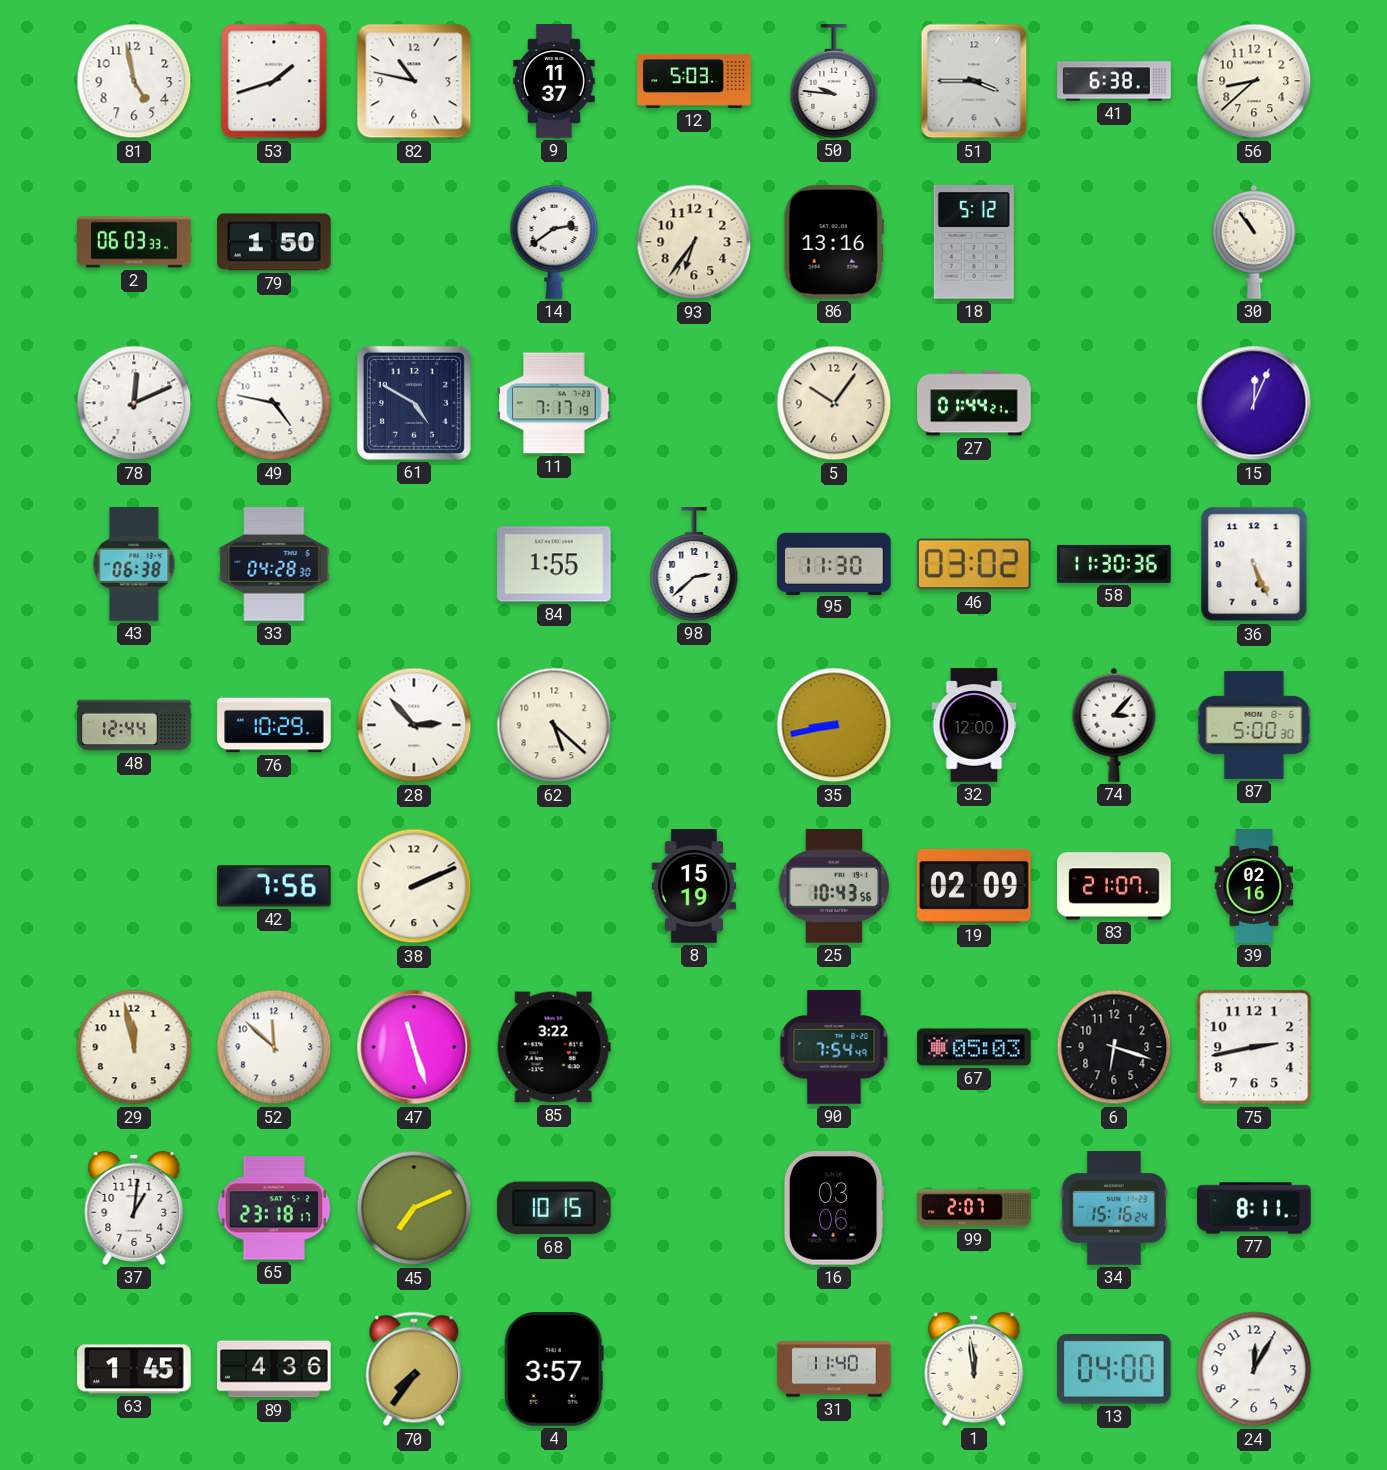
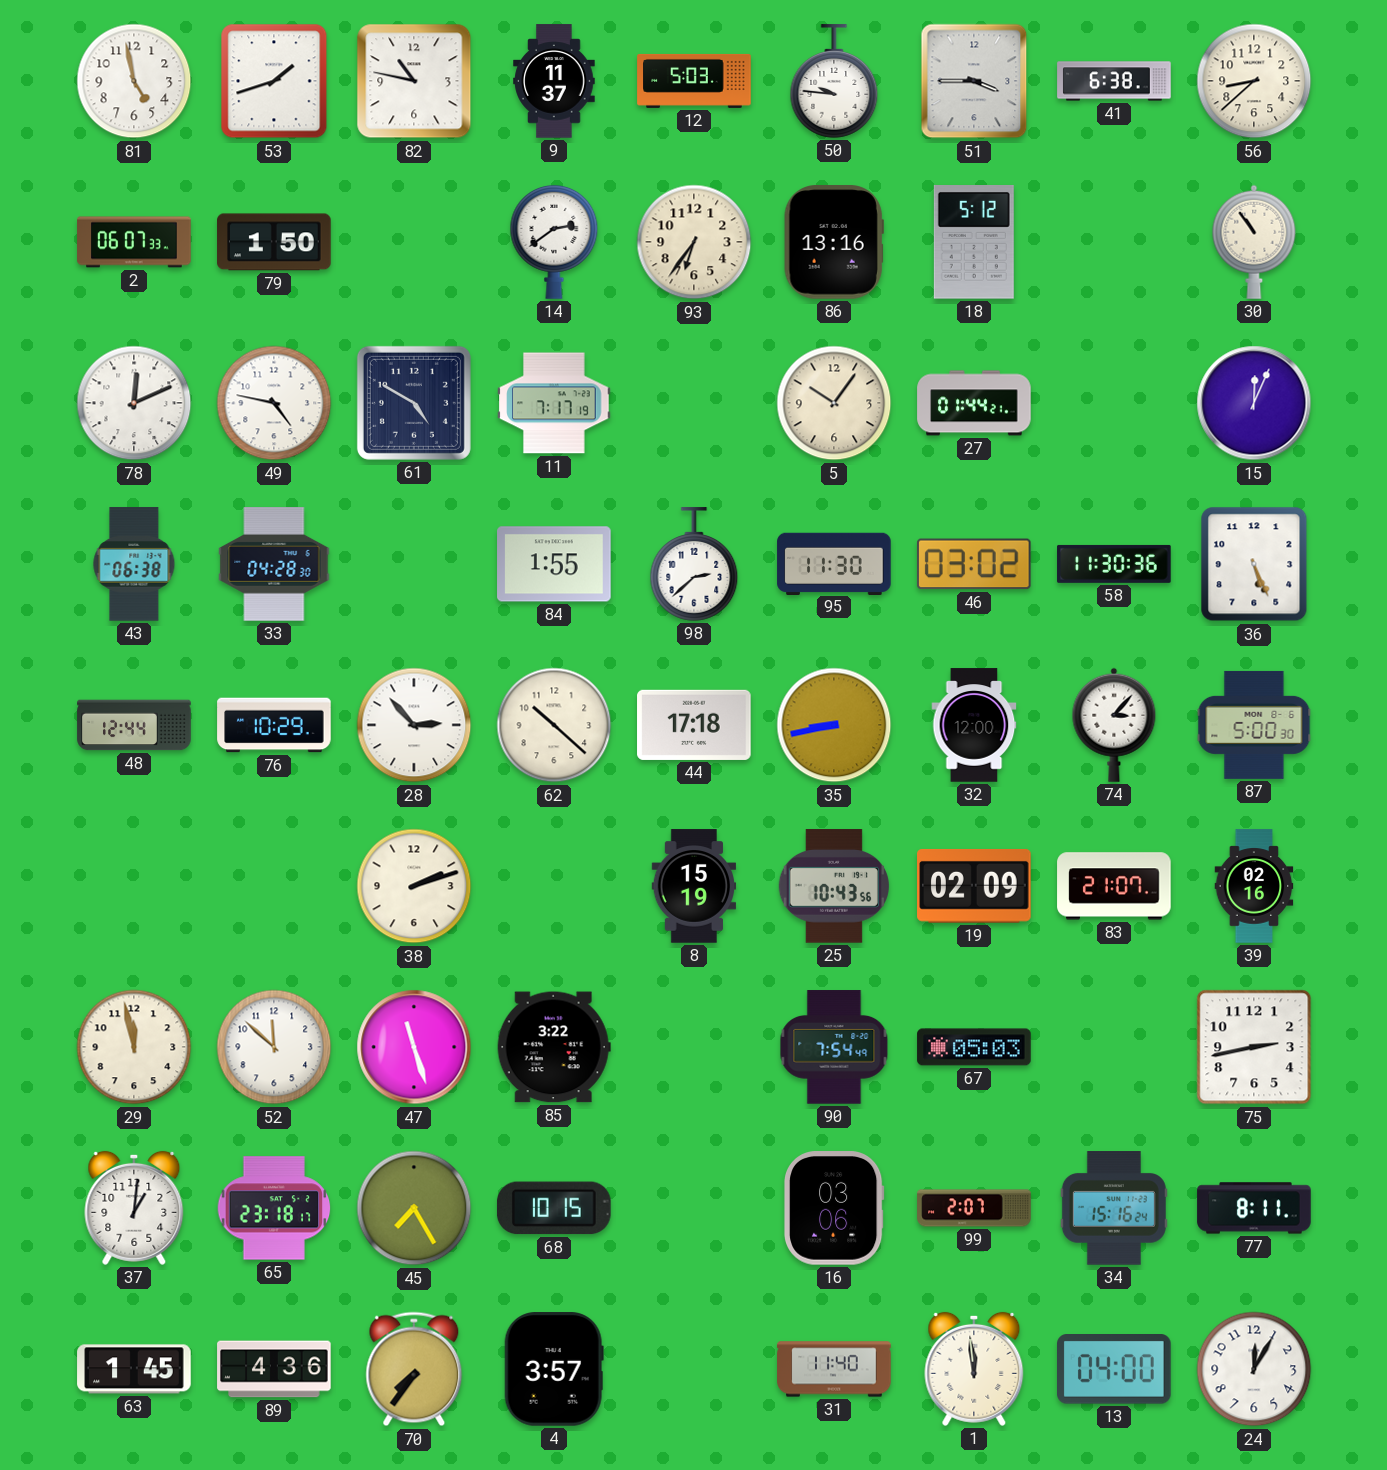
2: 06:03 -> 06:07 (134, 242)
62: 5:22 -> 10:22 (554, 725)
44: none -> 17:18 (694, 725)
42: 7:56 -> none (275, 886)
38: 2:11 -> 2:12 (414, 886)
6: 6:18 -> none (1114, 1047)
45: 7:11 -> 7:25 (414, 1208)
